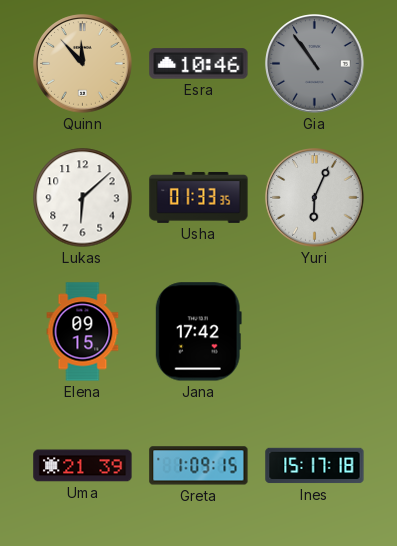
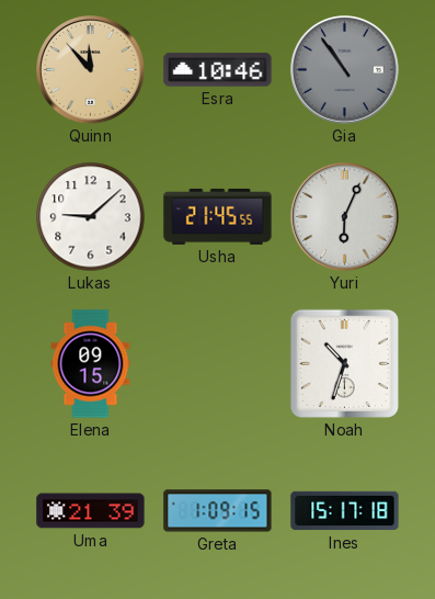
Lukas: 6:08 -> 9:08 (91, 217)
Usha: 01:33 -> 21:45 (218, 216)
Jana: 17:42 -> none (198, 332)
Noah: none -> 10:33 (344, 363)
